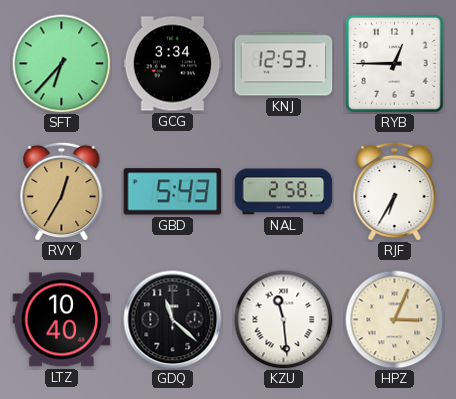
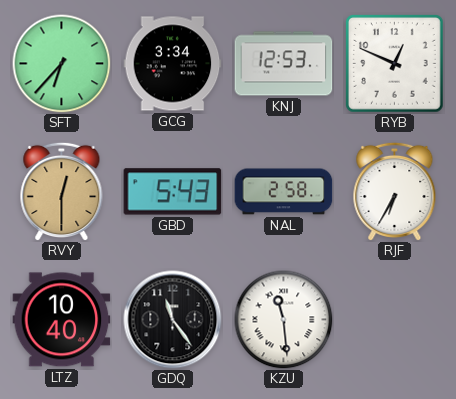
RYB: 12:45 -> 12:49 (395, 64)
RVY: 12:35 -> 12:30 (62, 191)
GDQ: 11:22 -> 11:24 (173, 320)
HPZ: 3:04 -> none (395, 320)
